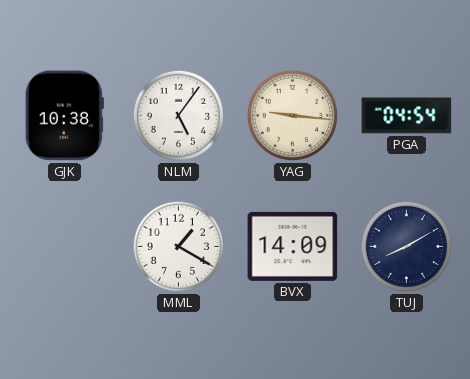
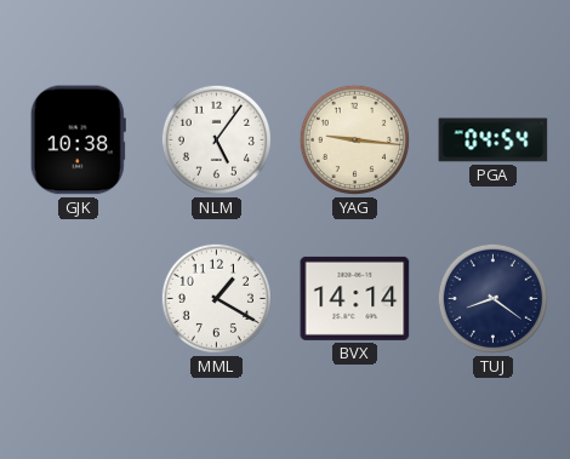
BVX: 14:09 -> 14:14 (355, 298)
TUJ: 8:10 -> 8:21 (492, 298)
